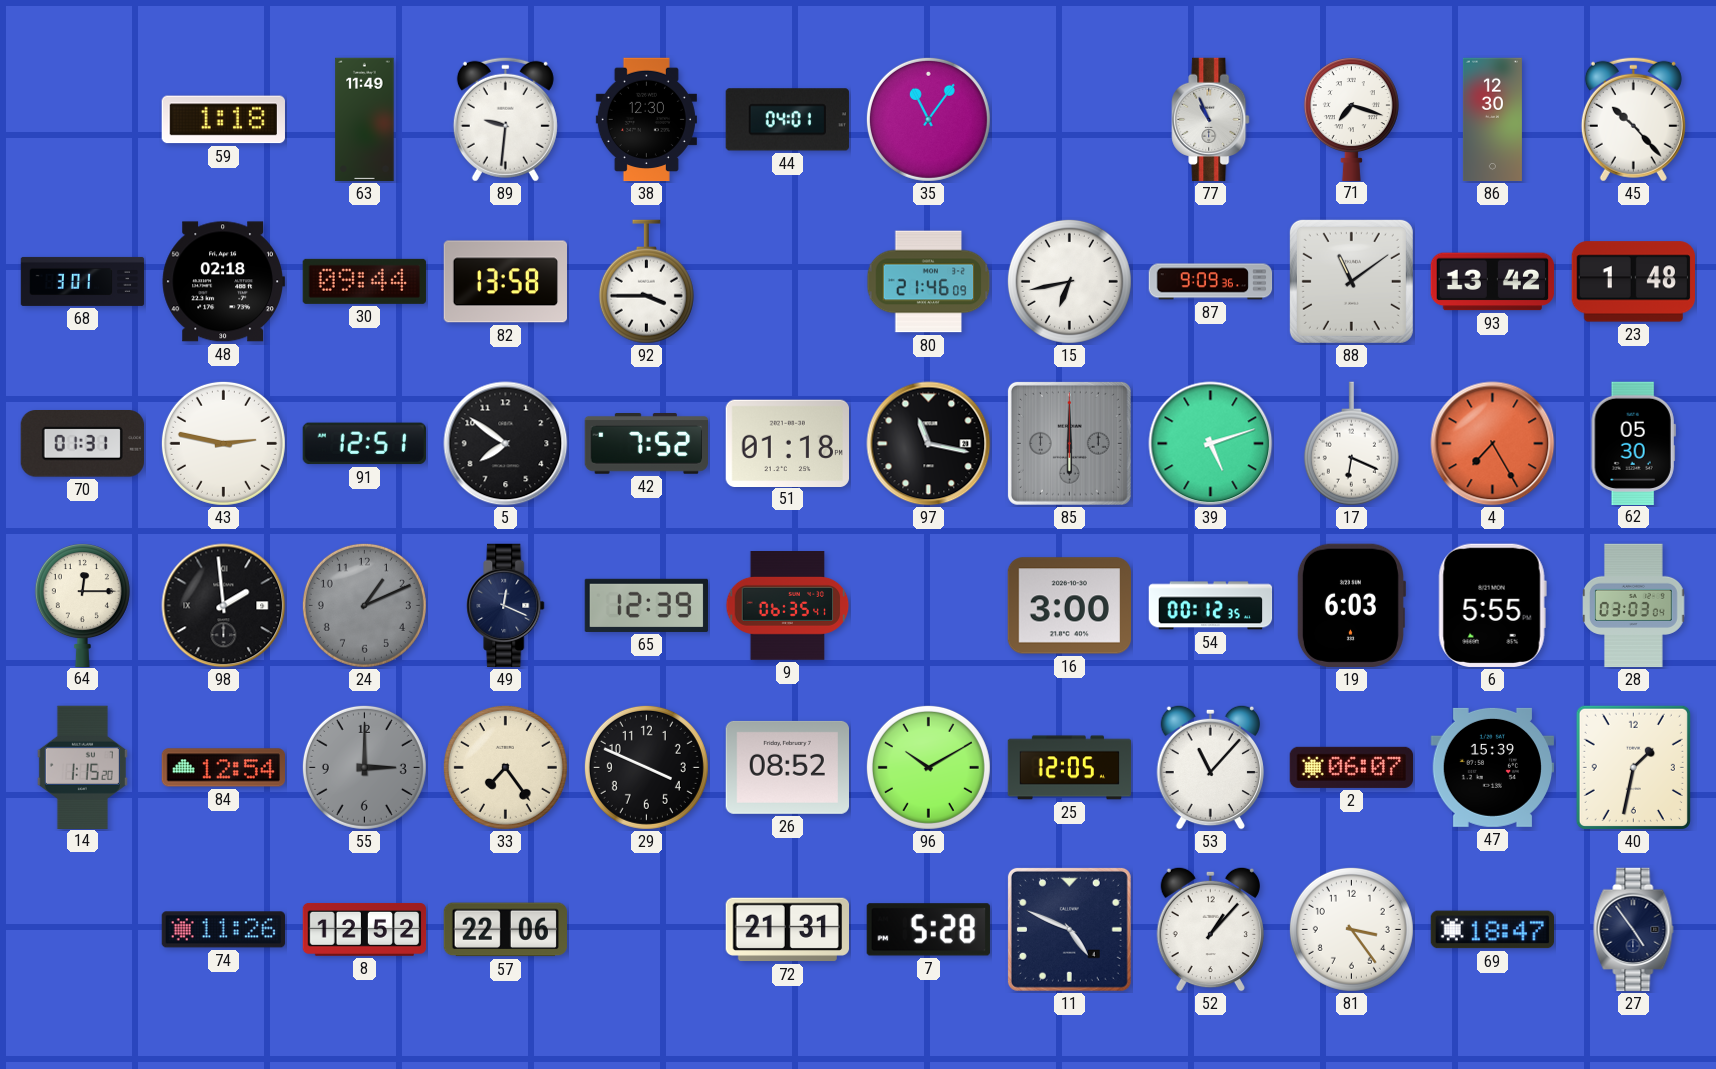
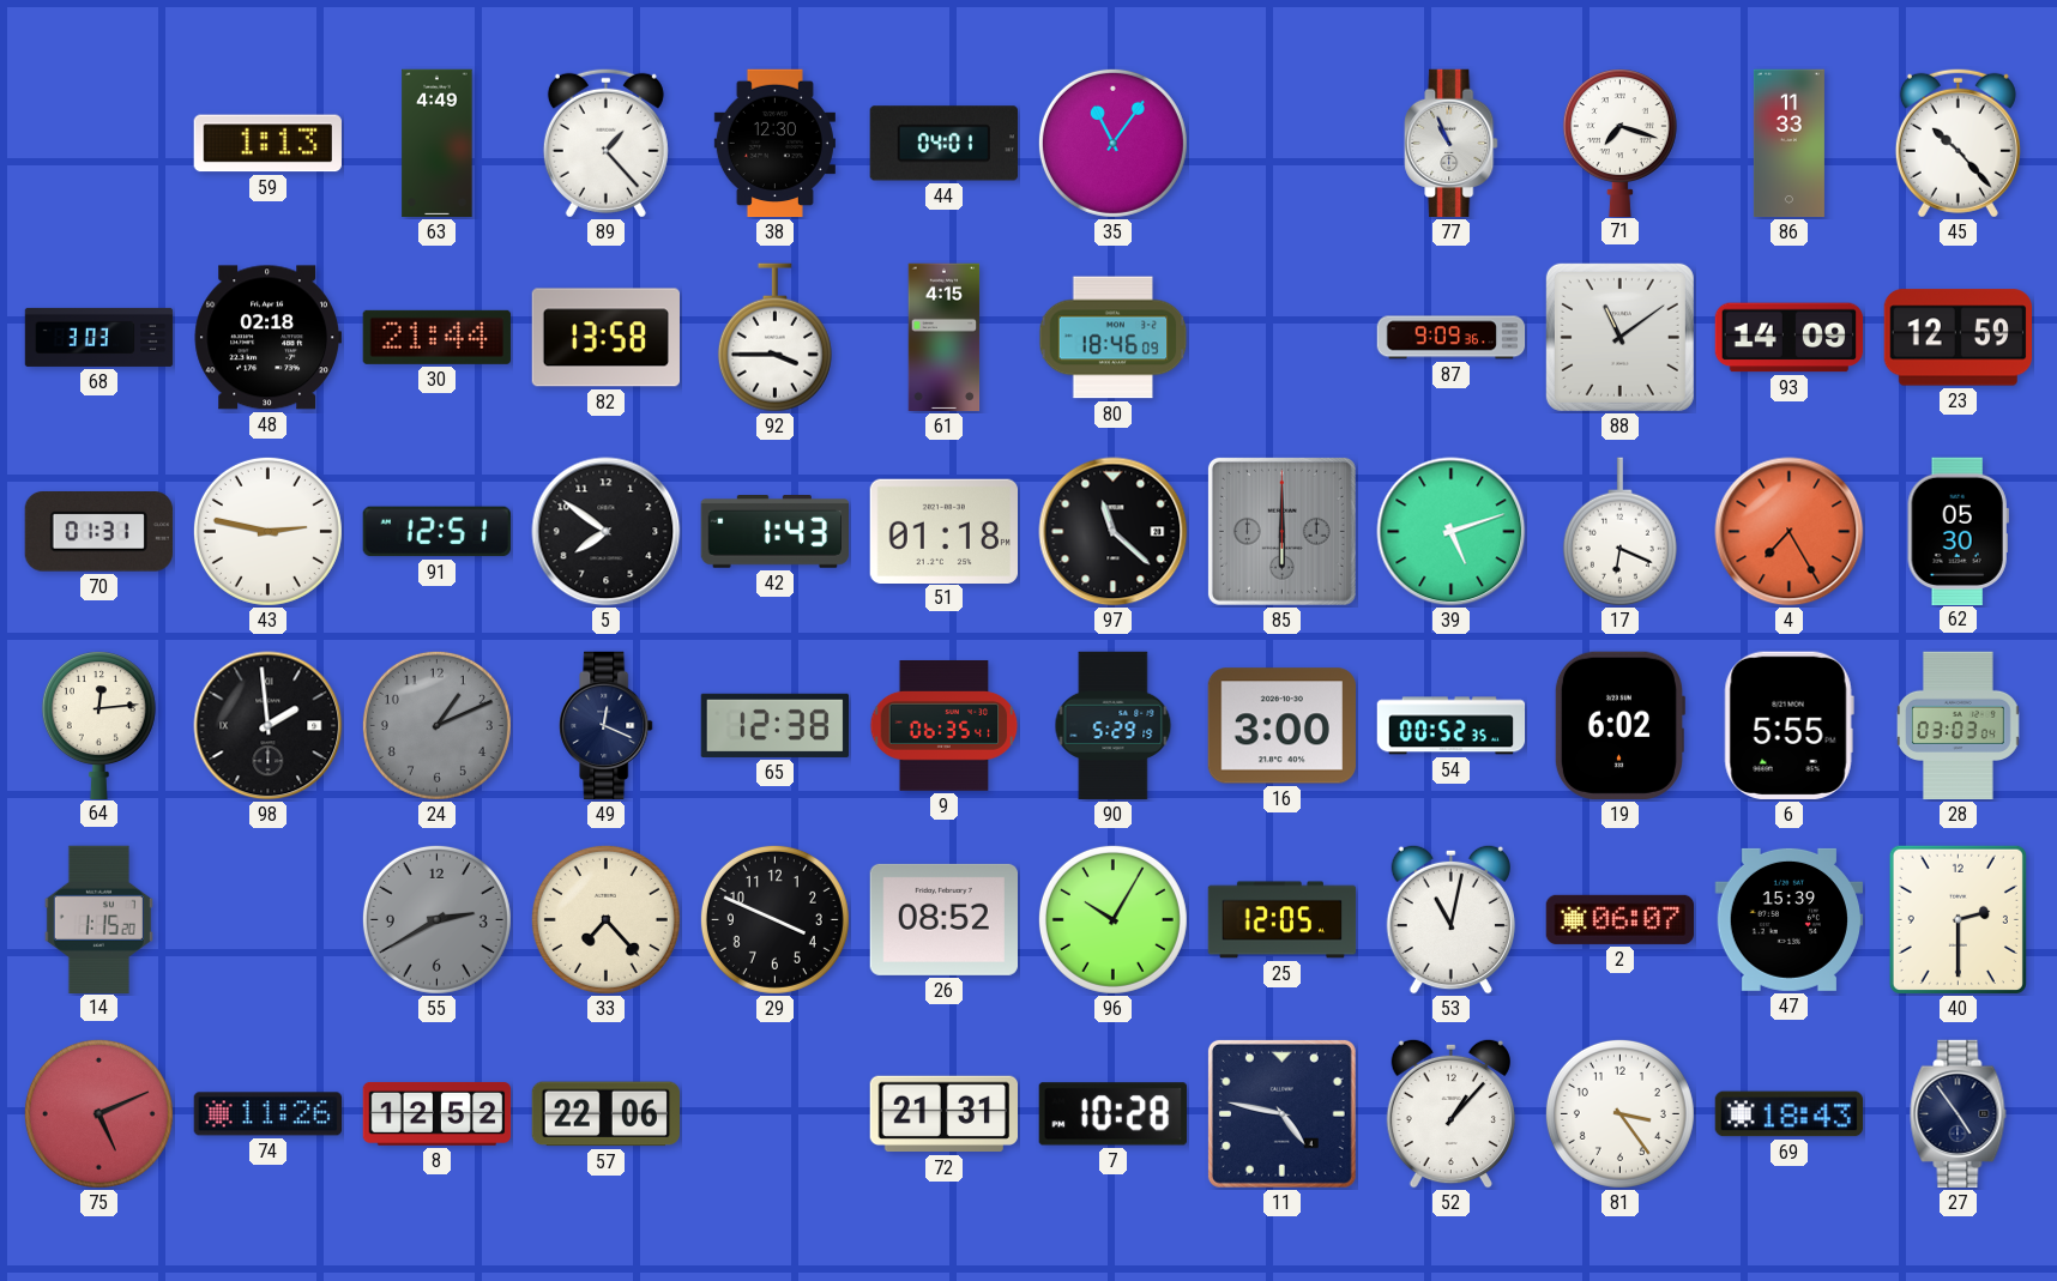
59: 1:18 -> 1:13 (267, 144)
63: 11:49 -> 4:49 (438, 144)
89: 9:31 -> 1:23 (605, 143)
86: 12:30 -> 11:33 (1788, 144)
68: 3:01 -> 3:03 (99, 337)
30: 09:44 -> 21:44 (436, 337)
61: none -> 4:15 (945, 338)
80: 21:46 -> 18:46 (1114, 338)
15: 6:43 -> none (1069, 281)
93: 13:42 -> 14:09 (1790, 338)
23: 1:48 -> 12:59 (1958, 338)
42: 7:52 -> 1:43 (776, 532)
97: 11:17 -> 11:22 (1114, 532)
64: 12:15 -> 12:14 (98, 725)
65: 12:39 -> 12:38 (774, 725)
90: none -> 5:29 (1114, 726)
54: 00:12 -> 00:52 (1452, 726)
19: 6:03 -> 6:02 (1618, 725)
84: 12:54 -> none (223, 768)
55: 3:00 -> 2:40 (436, 919)
33: 7:24 -> 7:23 (605, 919)
96: 10:10 -> 10:05 (1112, 919)
53: 11:07 -> 11:02 (1450, 919)
40: 1:32 -> 2:30 (1958, 919)
75: none -> 5:11 (98, 1113)
7: 5:28 -> 10:28 (1112, 1114)
11: 4:49 -> 4:47 (1281, 1113)
69: 18:47 -> 18:43 (1788, 1114)
